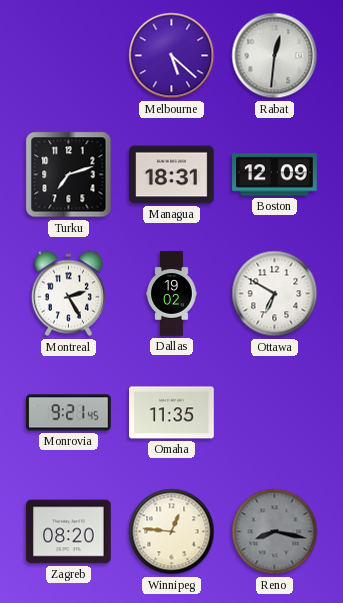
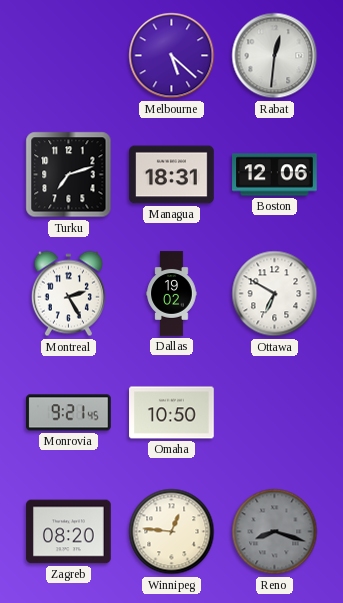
Boston: 12:09 -> 12:06 (275, 175)
Omaha: 11:35 -> 10:50 (172, 413)
Reno: 8:17 -> 8:18 (275, 532)
